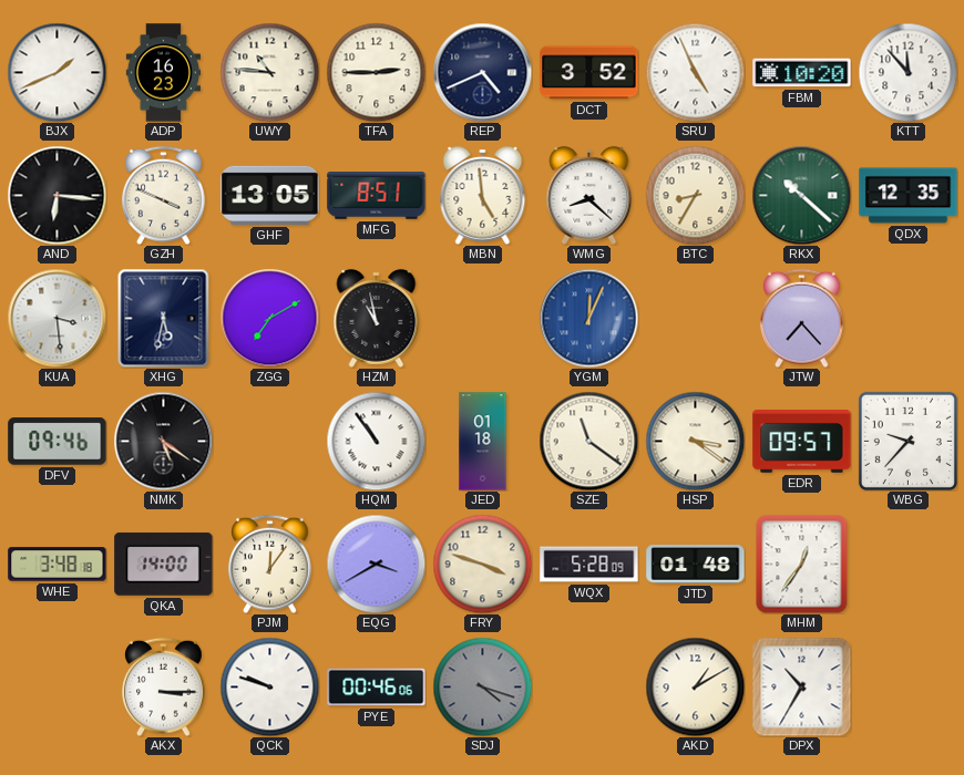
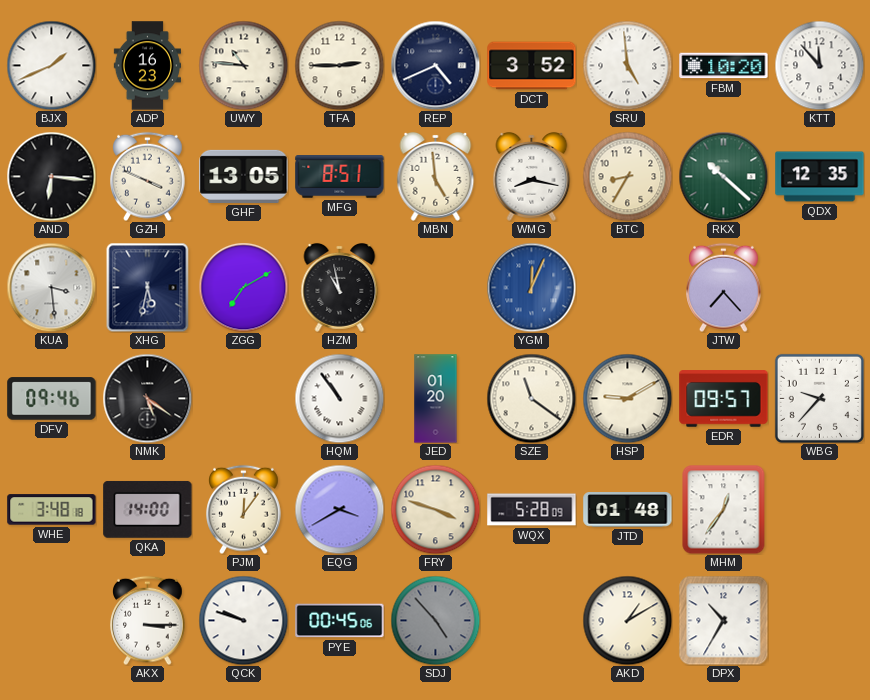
SRU: 4:56 -> 4:59 (627, 65)
WMG: 8:22 -> 8:17 (532, 176)
JED: 01:18 -> 01:20 (436, 399)
HSP: 3:21 -> 9:10 (627, 398)
PYE: 00:46 -> 00:45 (340, 621)
SDJ: 4:18 -> 4:53 (435, 620)
